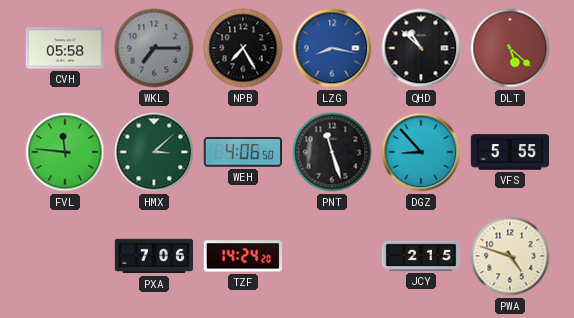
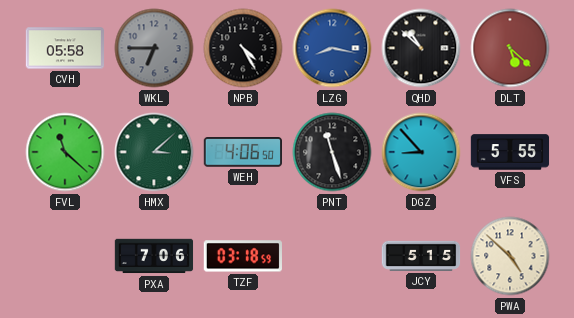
WKL: 7:15 -> 6:45 (154, 48)
NPB: 7:25 -> 4:25 (243, 48)
FVL: 11:46 -> 11:22 (65, 152)
TZF: 14:24 -> 03:18 (242, 256)
JCY: 2:15 -> 5:15 (421, 256)
PWA: 4:48 -> 4:52 (510, 256)
